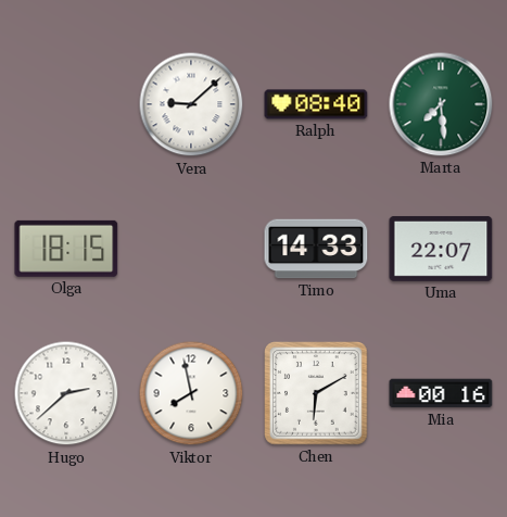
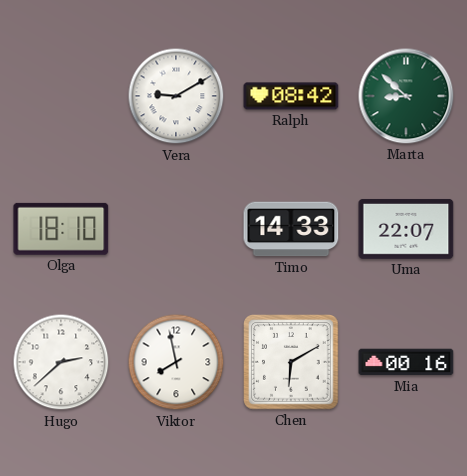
Vera: 9:08 -> 9:10 (176, 96)
Ralph: 08:40 -> 08:42 (291, 96)
Marta: 7:29 -> 8:52 (406, 96)
Olga: 18:15 -> 18:10 (61, 229)
